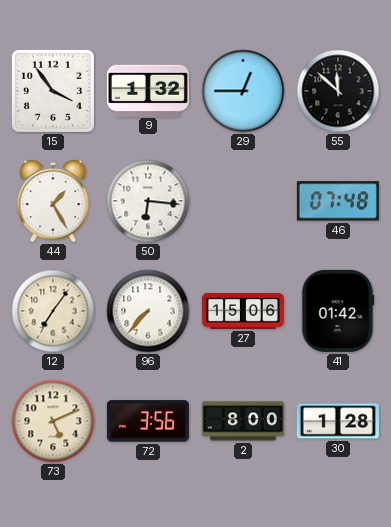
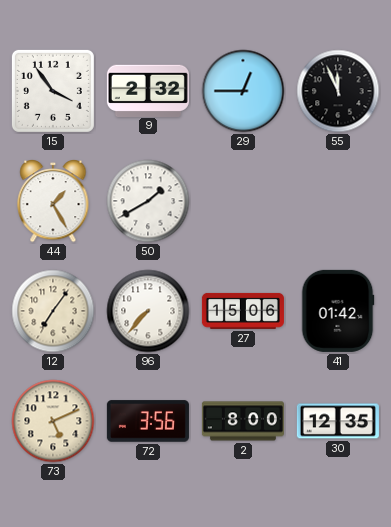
9: 1:32 -> 2:32 (148, 90)
55: 11:52 -> 11:56 (338, 91)
50: 6:16 -> 1:40 (148, 201)
46: 07:48 -> none (338, 201)
30: 1:28 -> 12:35 (338, 421)
